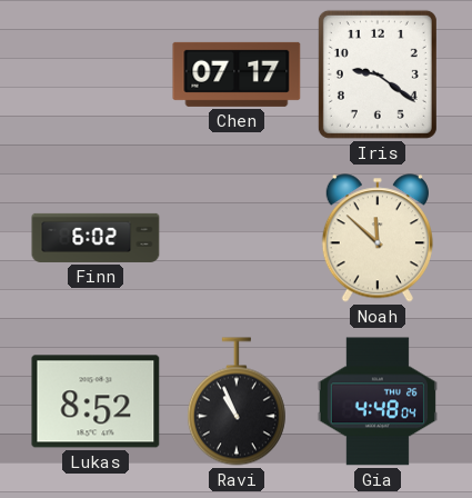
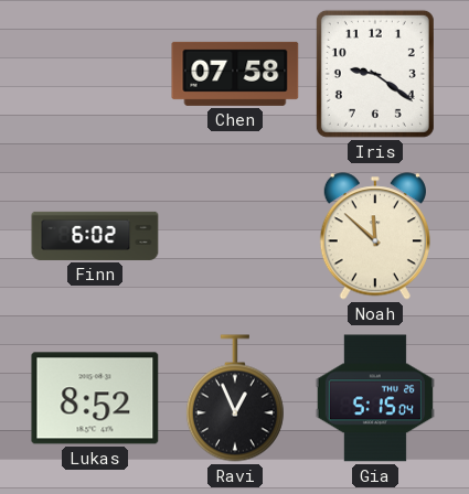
Chen: 07:17 -> 07:58 (235, 74)
Ravi: 10:56 -> 12:56 (235, 398)
Gia: 4:48 -> 5:15 (375, 398)
